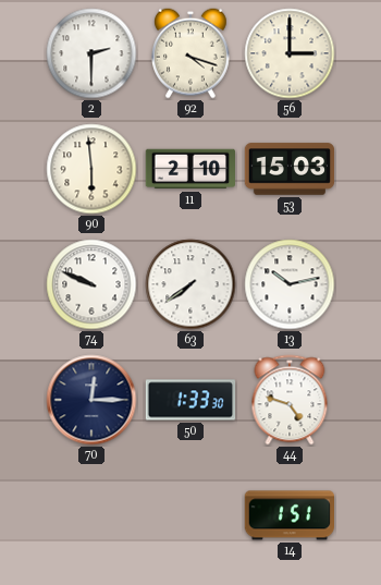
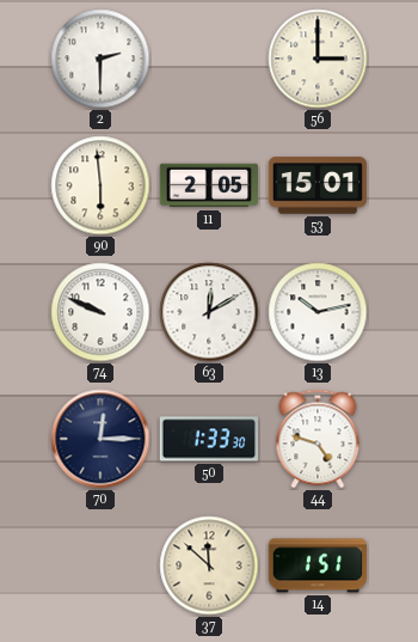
92: 4:18 -> none (192, 53)
11: 2:10 -> 2:05 (209, 185)
53: 15:03 -> 15:01 (318, 185)
63: 7:39 -> 12:10 (209, 312)
37: none -> 11:52 (209, 565)
